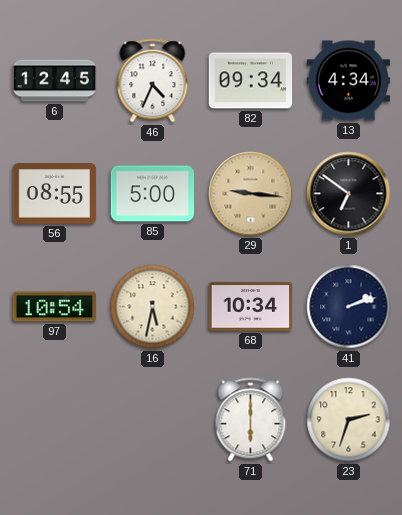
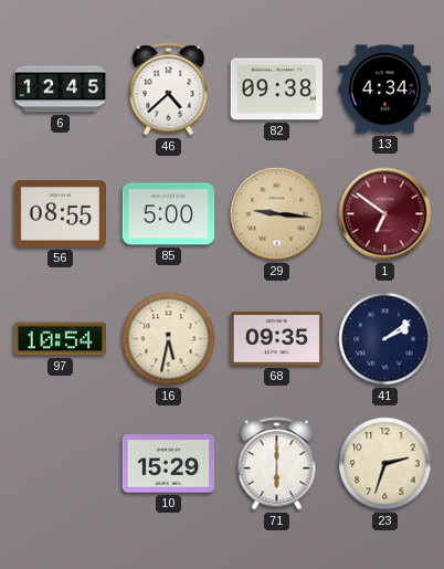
46: 4:34 -> 4:38 (169, 89)
82: 09:34 -> 09:38 (277, 89)
1 dial: black -> burgundy (385, 214)
68: 10:34 -> 09:35 (277, 339)
41: 2:12 -> 2:09 (385, 339)
10: none -> 15:29 (169, 464)
